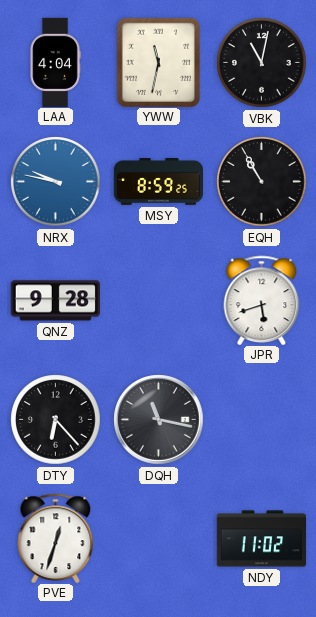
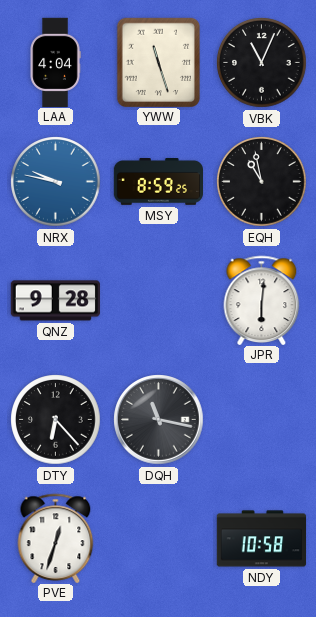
YWW: 11:32 -> 11:27 (158, 62)
VBK: 11:02 -> 11:04 (262, 63)
EQH: 10:55 -> 10:58 (262, 182)
JPR: 5:42 -> 6:01 (262, 300)
NDY: 11:02 -> 10:58 (262, 539)
